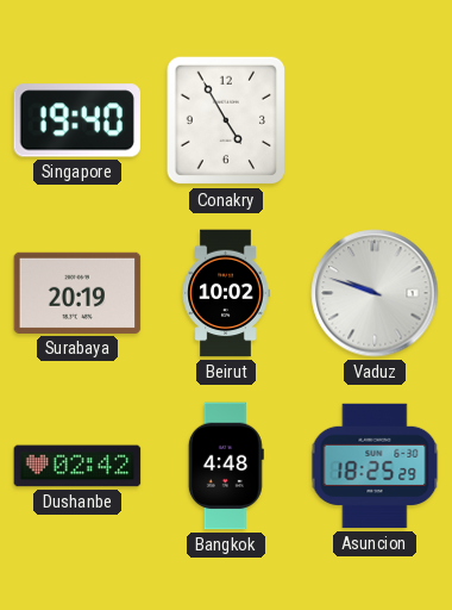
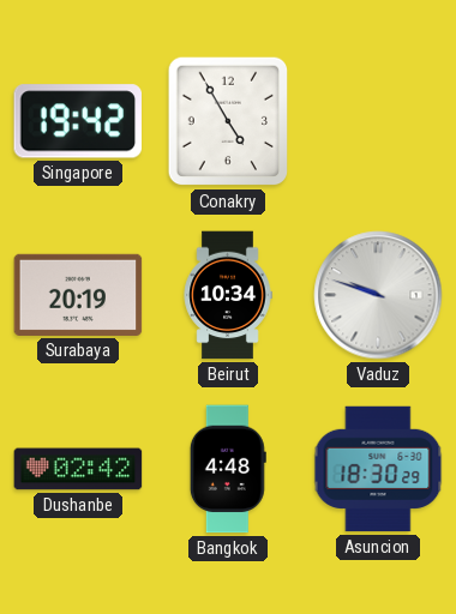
Singapore: 19:40 -> 19:42 (78, 121)
Beirut: 10:02 -> 10:34 (228, 295)
Asuncion: 18:25 -> 18:30 (378, 469)
